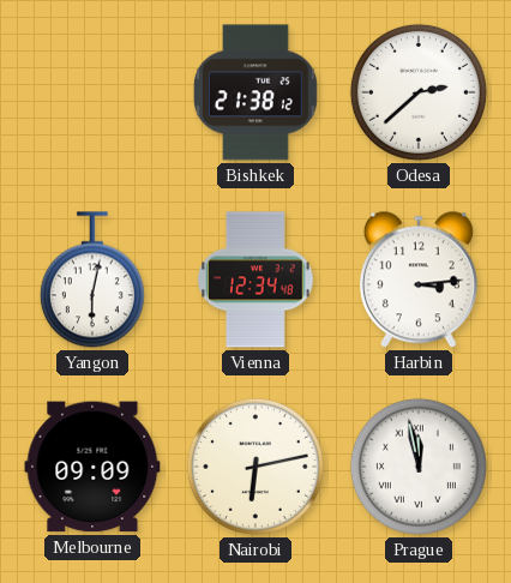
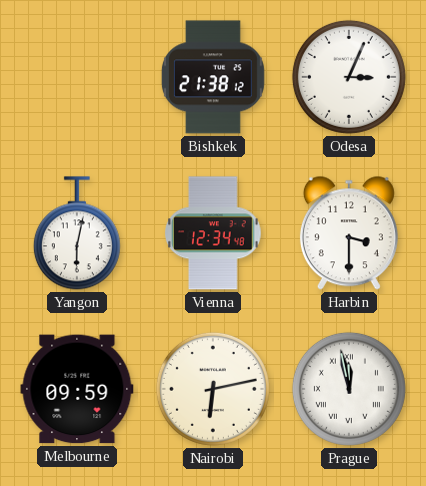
Odesa: 2:38 -> 3:04 (349, 77)
Harbin: 3:14 -> 3:30 (349, 233)
Melbourne: 09:09 -> 09:59 (77, 389)
